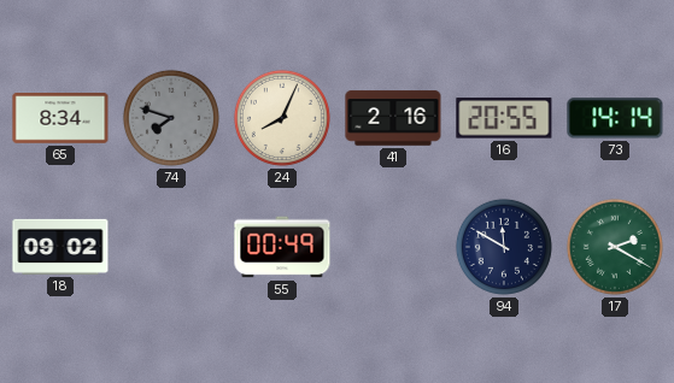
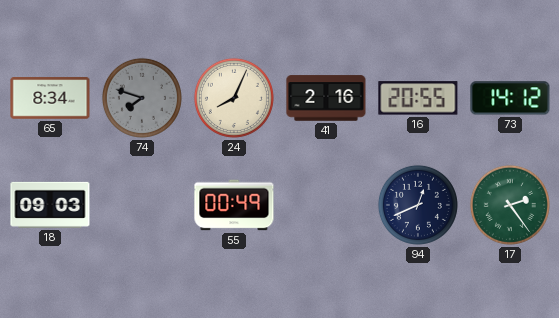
73: 14:14 -> 14:12 (510, 98)
18: 09:02 -> 09:03 (50, 205)
94: 11:50 -> 12:41 (418, 205)
17: 2:20 -> 2:24 (510, 205)
